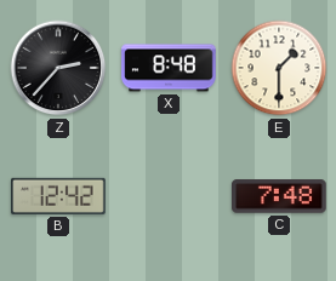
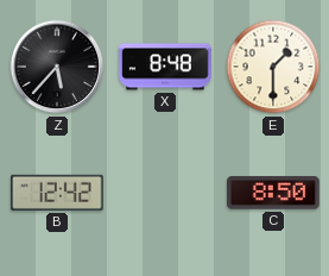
Z: 2:37 -> 5:37 (57, 67)
C: 7:48 -> 8:50 (274, 193)
